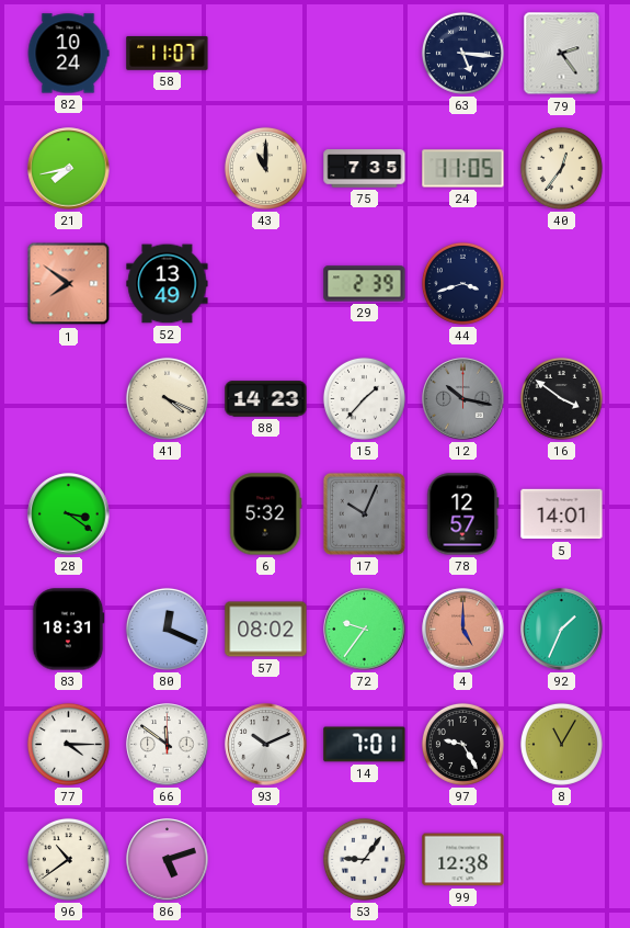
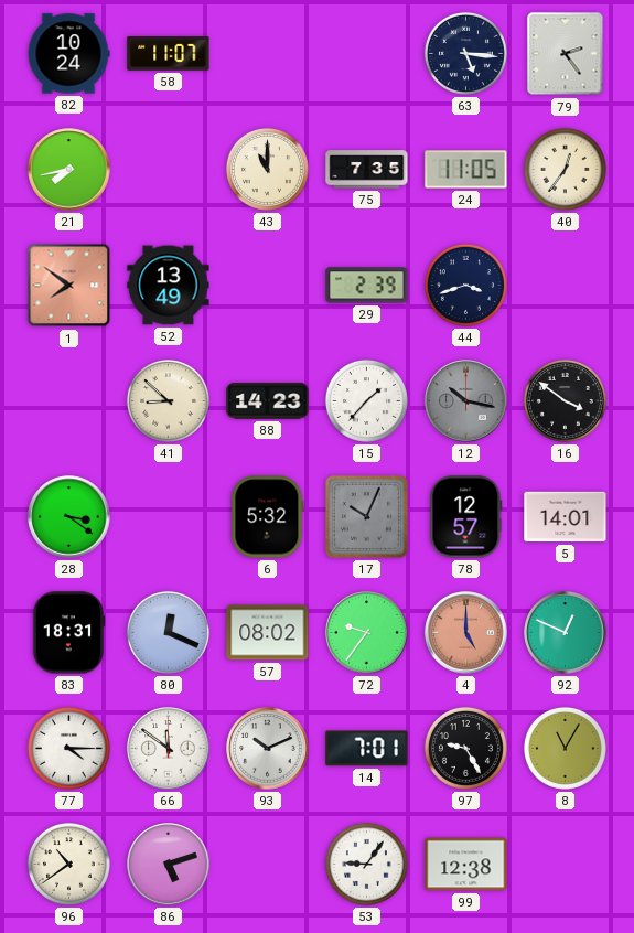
41: 4:19 -> 8:52 (168, 400)
92: 1:34 -> 12:49 (566, 633)
